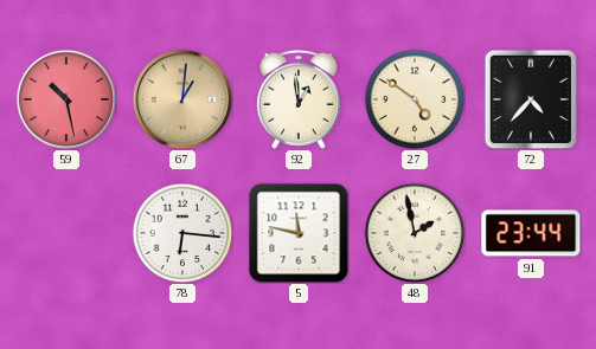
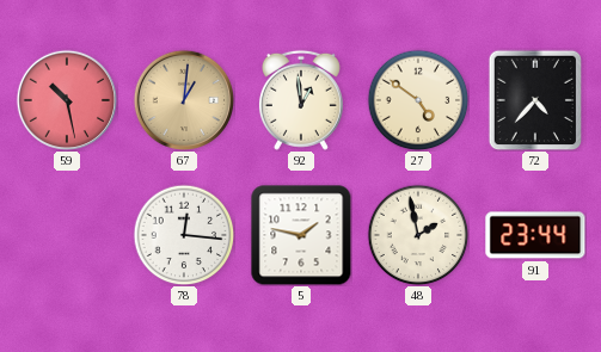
78: 6:16 -> 12:16 (184, 235)
5: 11:47 -> 1:47 (301, 235)
